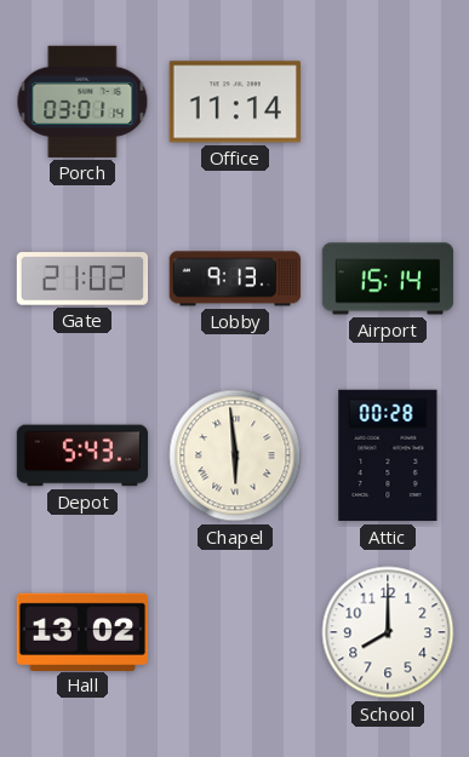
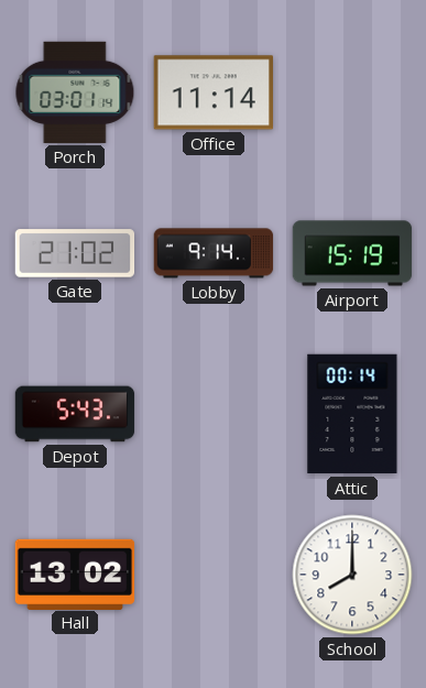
Lobby: 9:13 -> 9:14 (214, 253)
Airport: 15:14 -> 15:19 (352, 253)
Chapel: 5:59 -> none (235, 455)
Attic: 00:28 -> 00:14 (352, 414)
